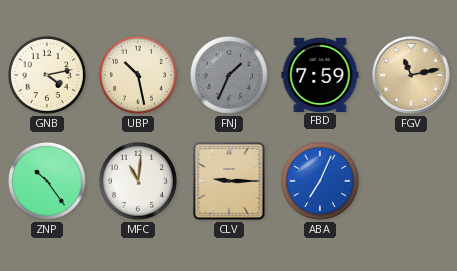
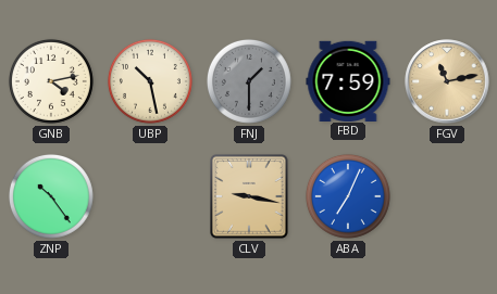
FNJ: 1:34 -> 1:30 (249, 81)
MFC: 11:01 -> none (138, 181)
CLV: 9:15 -> 9:17 (250, 197)
